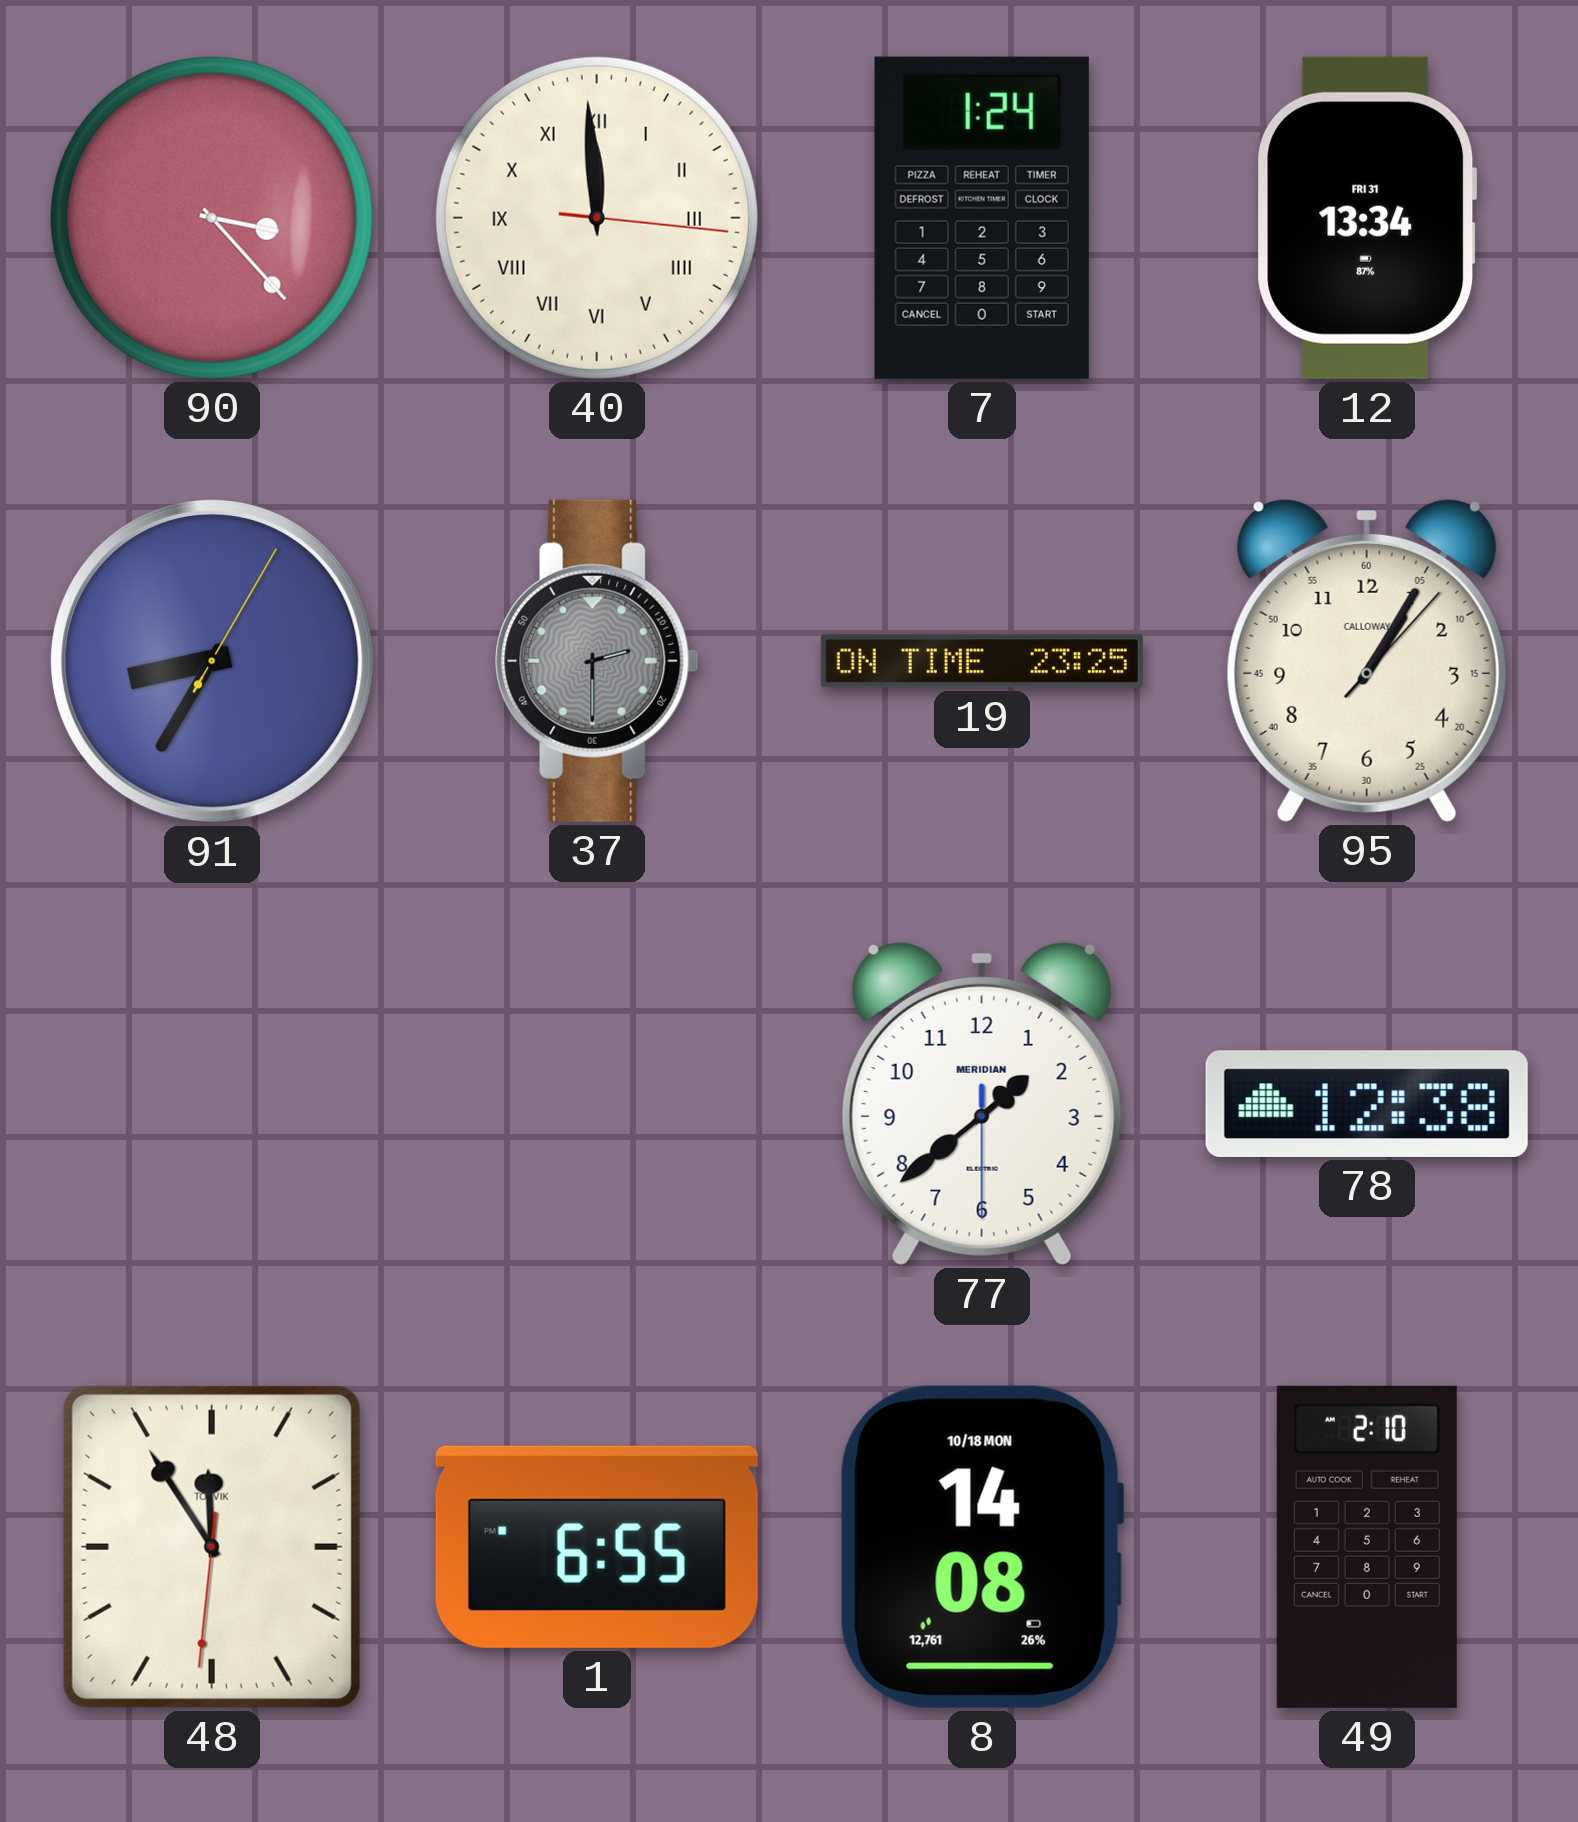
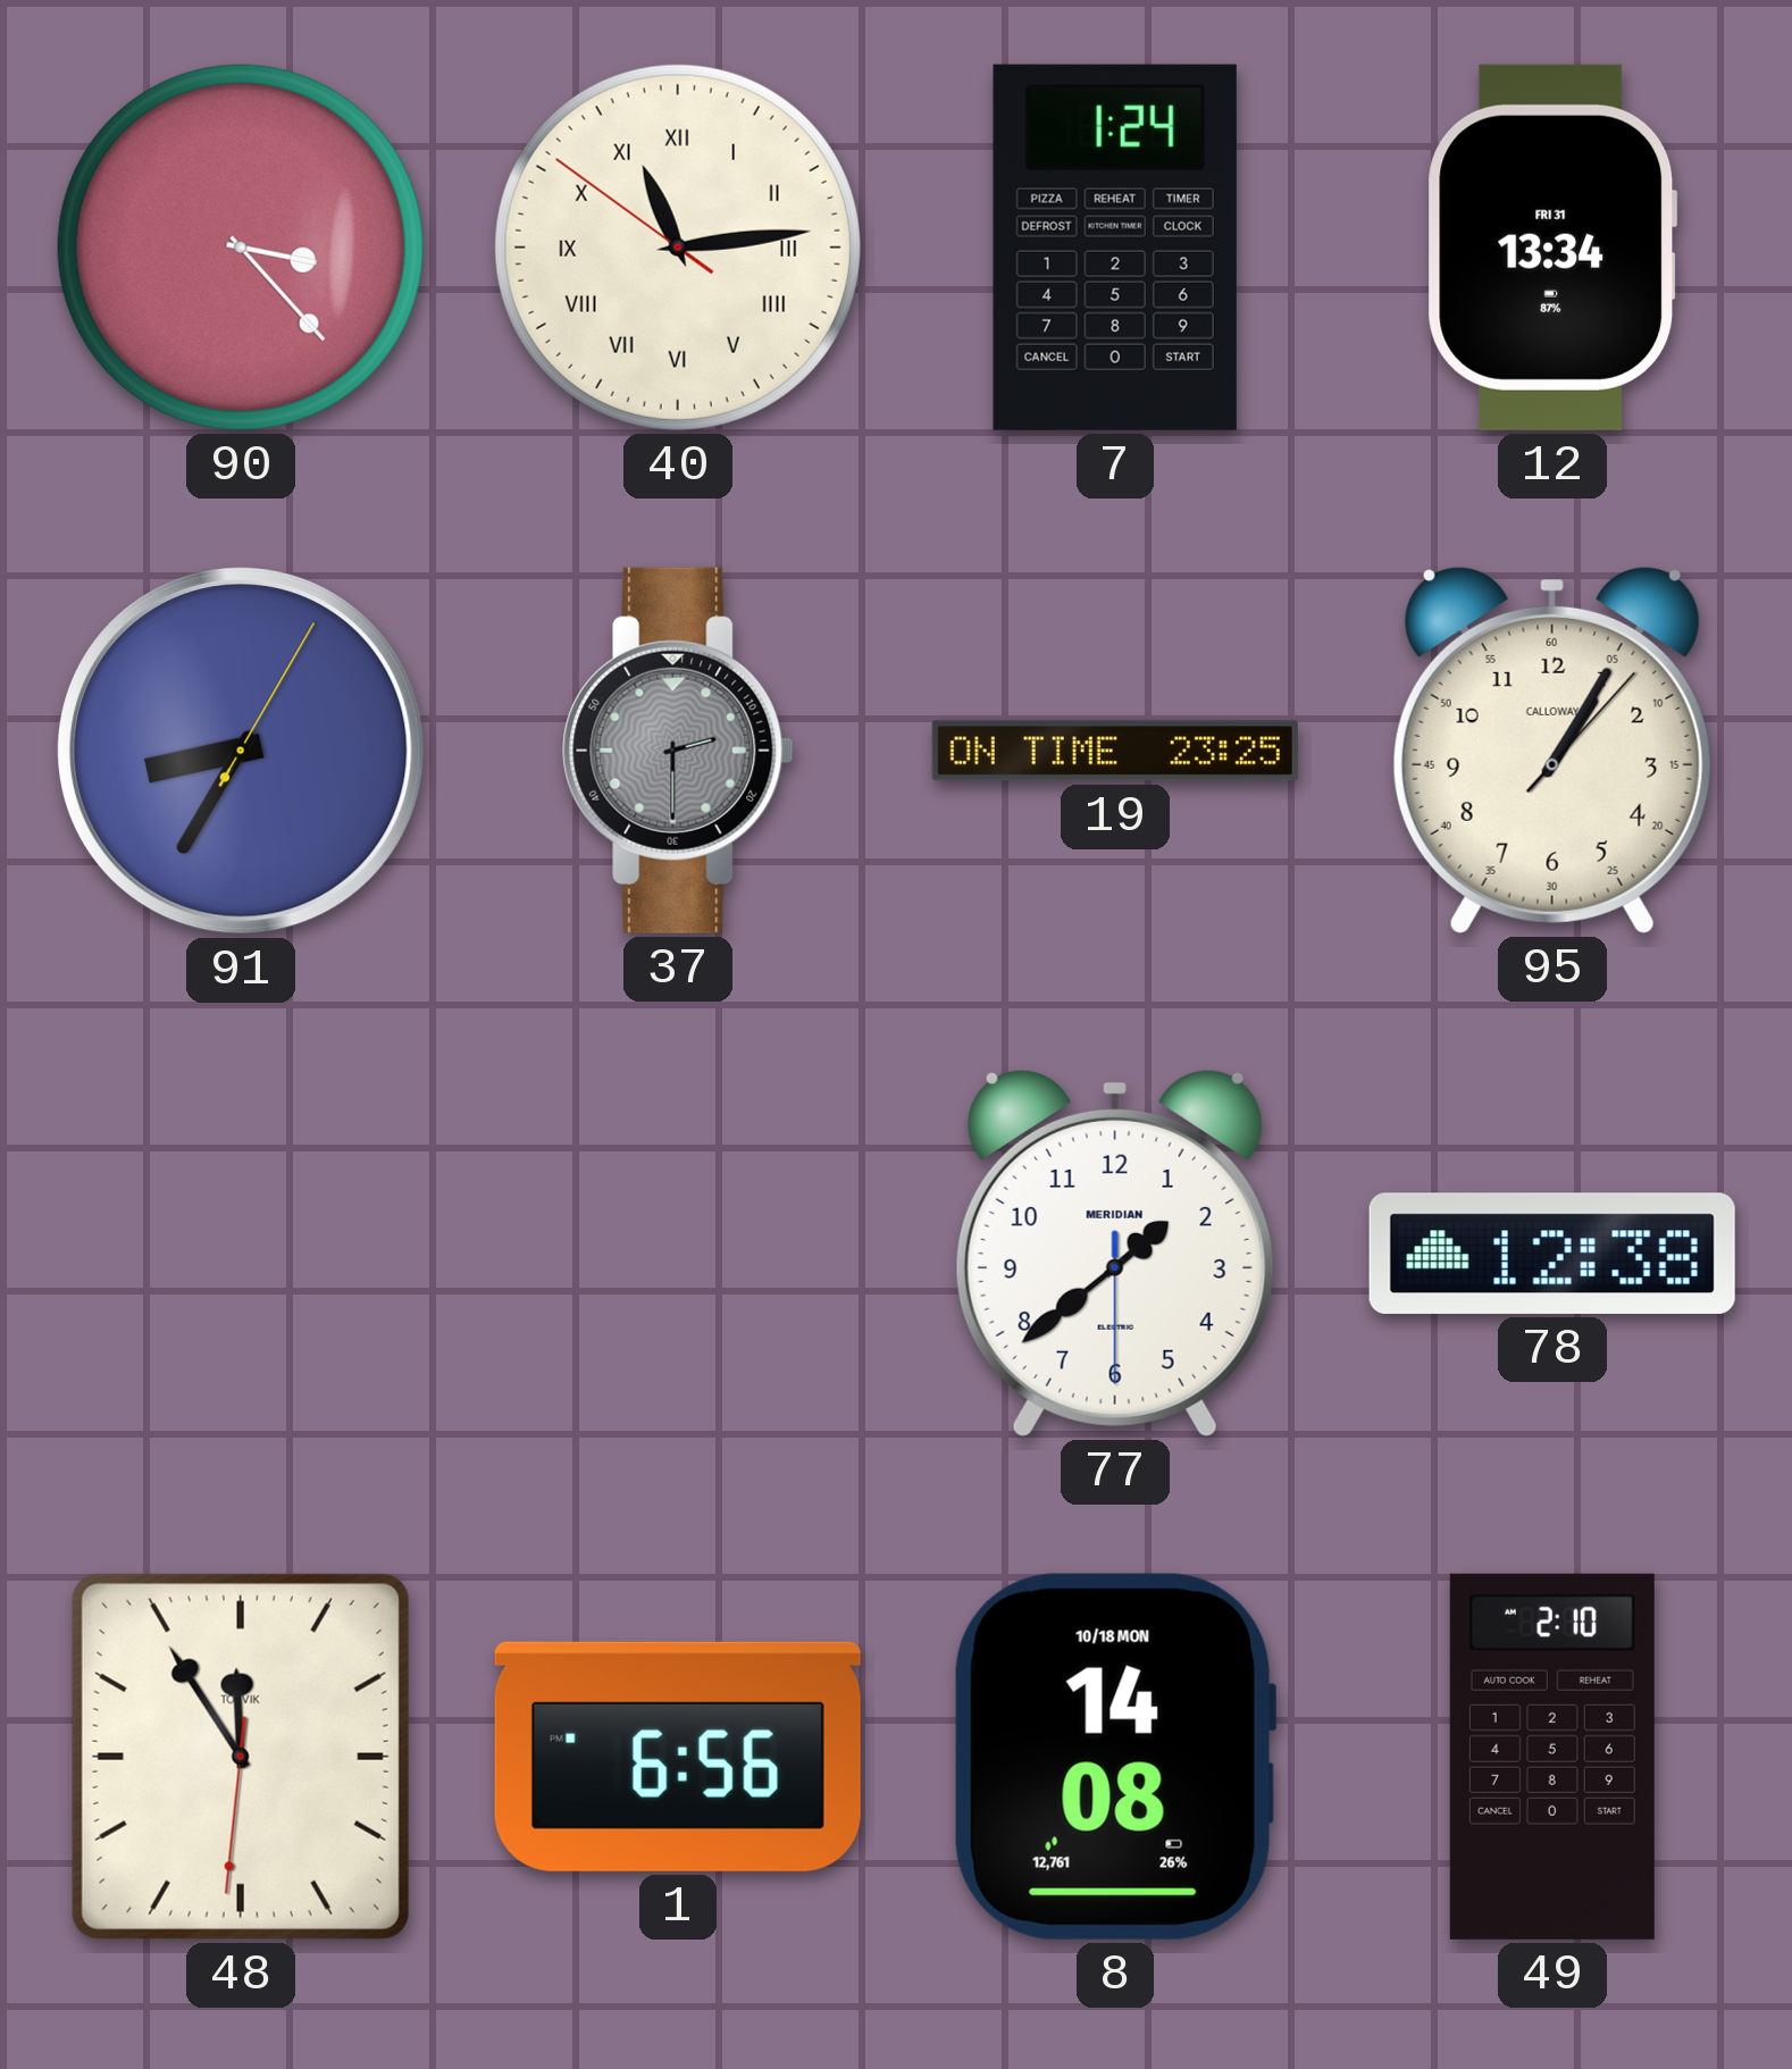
40: 11:59 -> 11:13 (678, 248)
1: 6:55 -> 6:56 (678, 1757)
